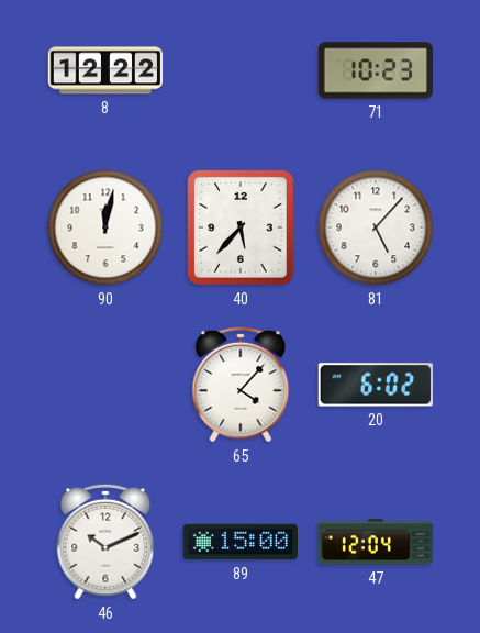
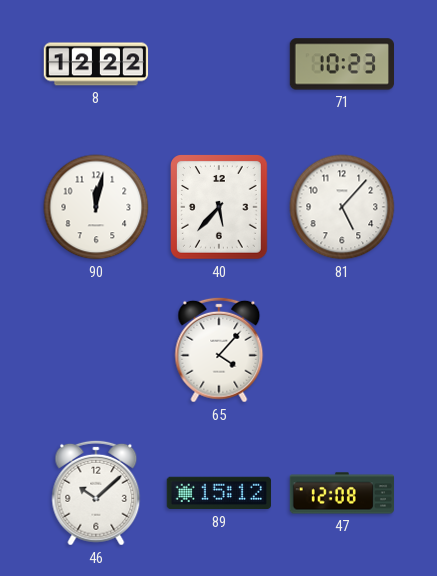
20: 6:02 -> none (375, 385)
46: 10:11 -> 10:08 (96, 493)
89: 15:00 -> 15:12 (218, 493)
47: 12:04 -> 12:08 (341, 493)
